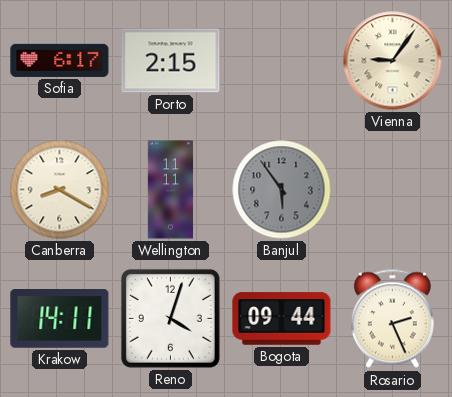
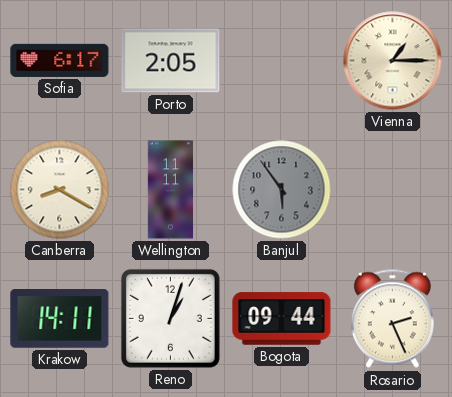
Porto: 2:15 -> 2:05 (171, 61)
Vienna: 9:06 -> 1:15 (393, 61)
Reno: 4:03 -> 1:03 (170, 318)
